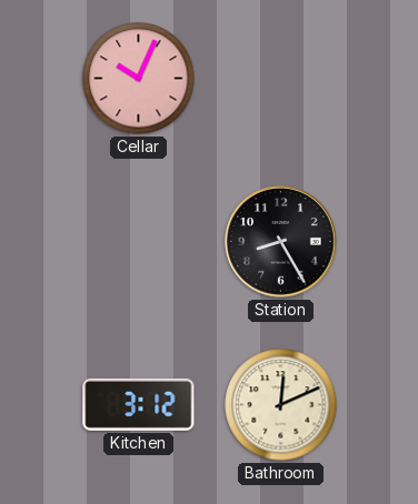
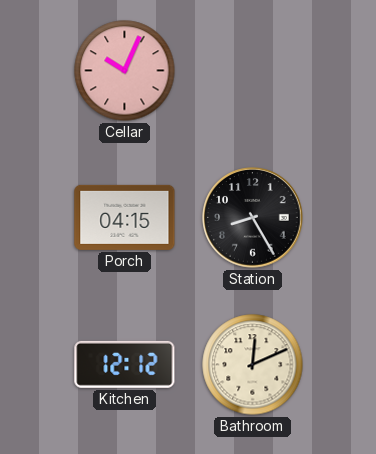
Porch: none -> 04:15 (125, 217)
Kitchen: 3:12 -> 12:12 (125, 364)
